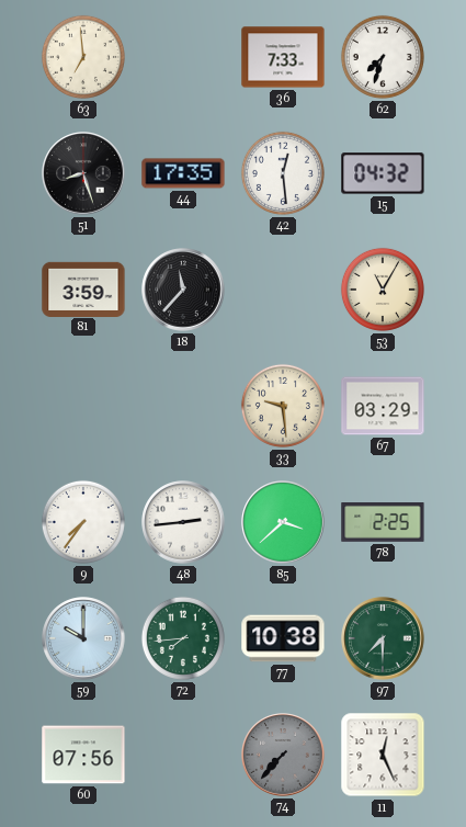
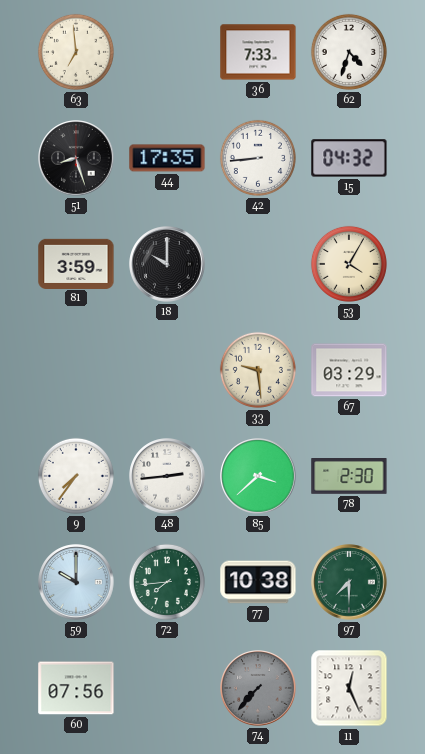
62: 7:33 -> 4:33 (349, 52)
42: 12:29 -> 8:44 (258, 158)
18: 11:37 -> 10:00 (167, 264)
53: 11:05 -> 4:05 (349, 264)
78: 2:25 -> 2:30 (349, 477)
